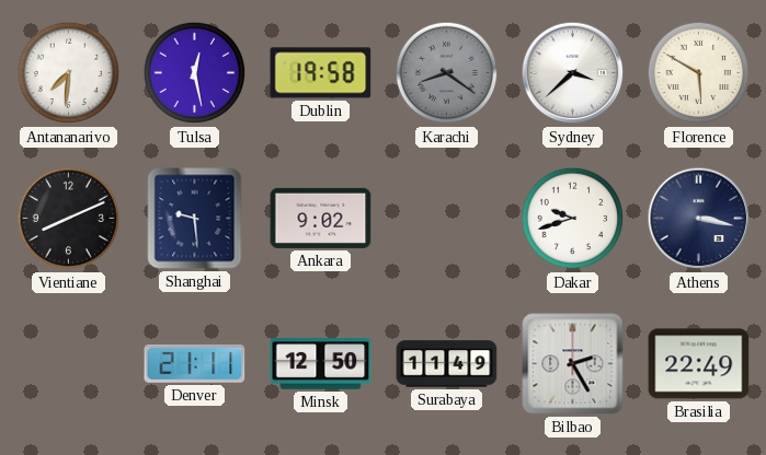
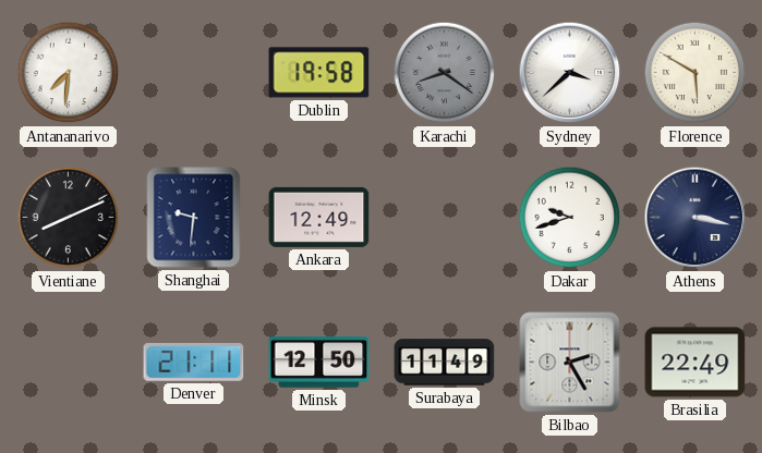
Tulsa: 12:28 -> none (195, 73)
Shanghai: 9:29 -> 9:31 (194, 218)
Ankara: 9:02 -> 12:49 (319, 217)
